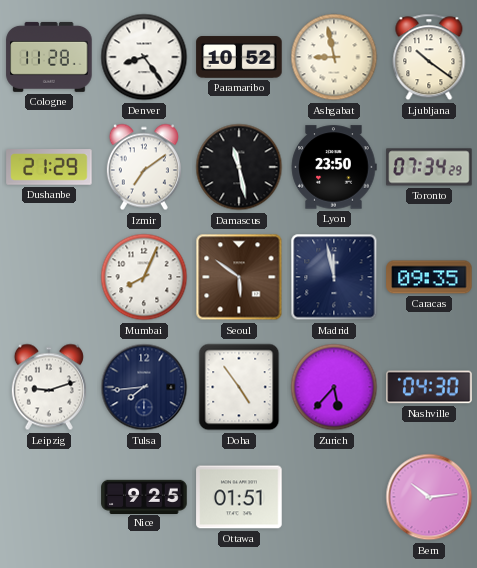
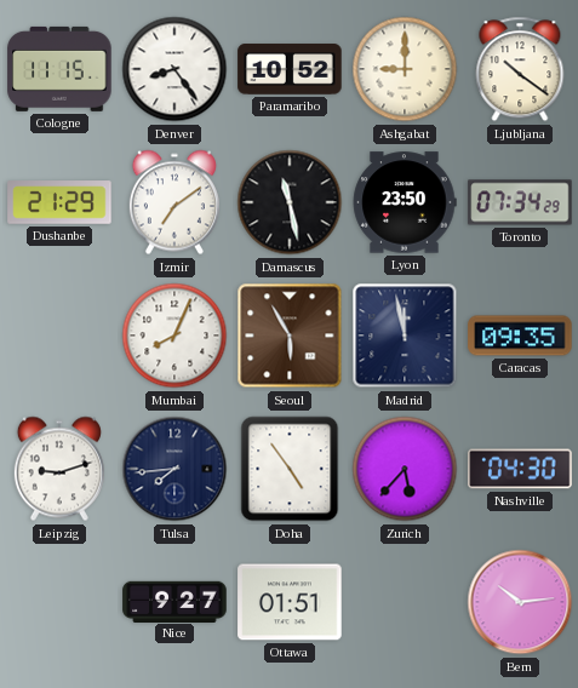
Cologne: 11:28 -> 11:15 (59, 69)
Ashgabat: 8:58 -> 9:00 (405, 69)
Seoul: 5:51 -> 5:55 (290, 336)
Nice: 9:25 -> 9:27 (174, 601)
